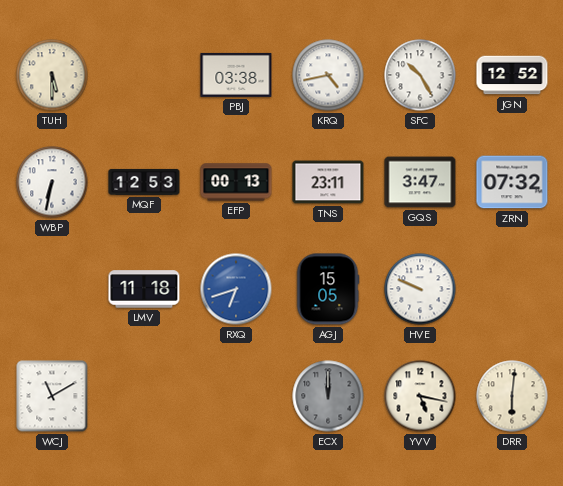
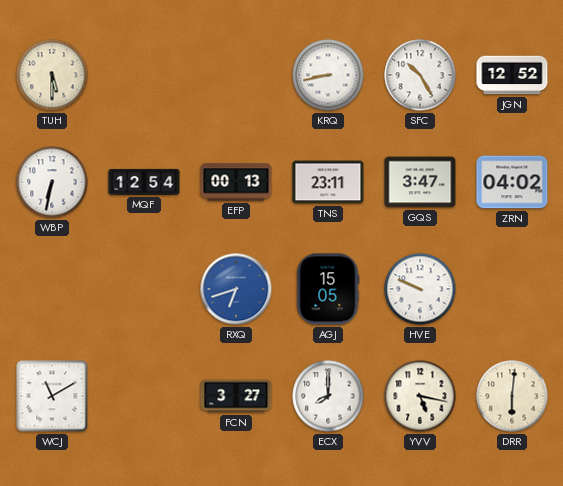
PBJ: 03:38 -> none (236, 75)
KRQ: 4:43 -> 8:43 (328, 75)
MQF: 12:53 -> 12:54 (144, 182)
ZRN: 07:32 -> 04:02 (512, 182)
LMV: 11:18 -> none (144, 289)
FCN: none -> 3:27 (236, 396)
ECX: 12:00 -> 8:00 (328, 396)
ECX dial: grey -> white (328, 396)
